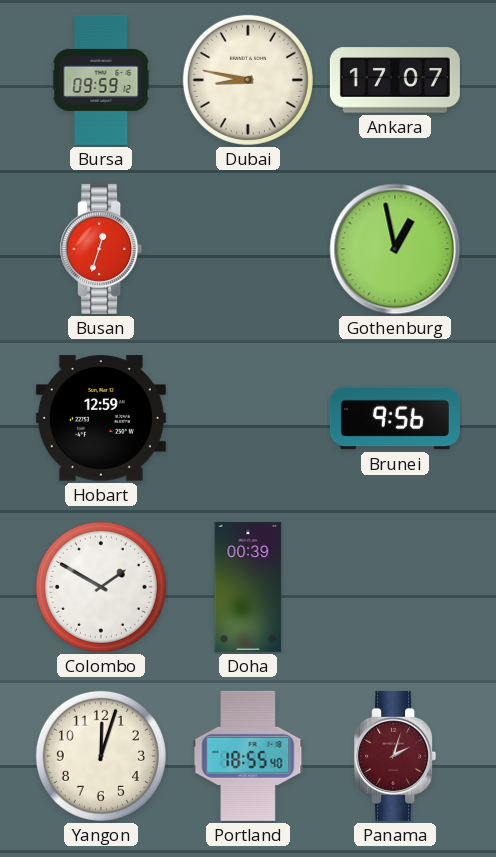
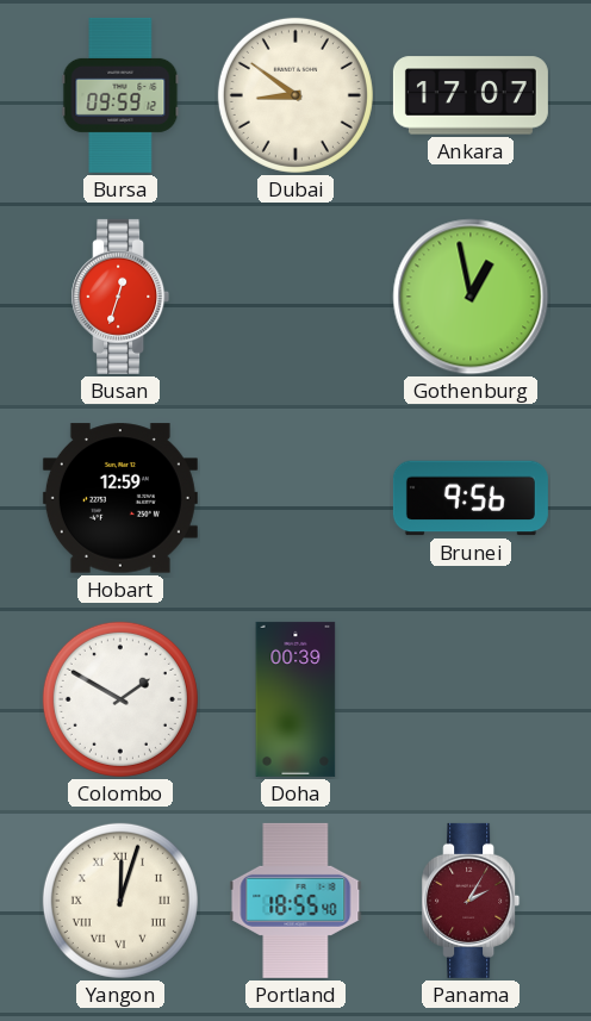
Dubai: 8:47 -> 8:51 (295, 95)
Yangon numerals: Arabic -> Roman (120, 901)
Panama: 2:03 -> 2:05 (471, 901)
